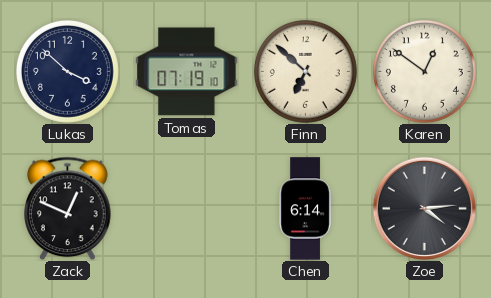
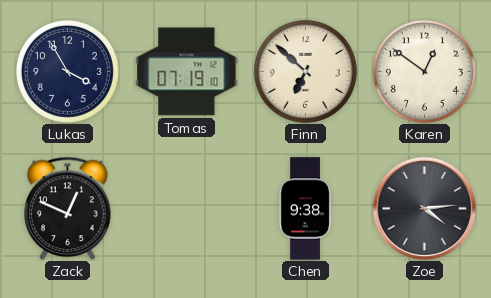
Lukas: 3:52 -> 3:55 (67, 71)
Chen: 6:14 -> 9:38 (305, 209)
